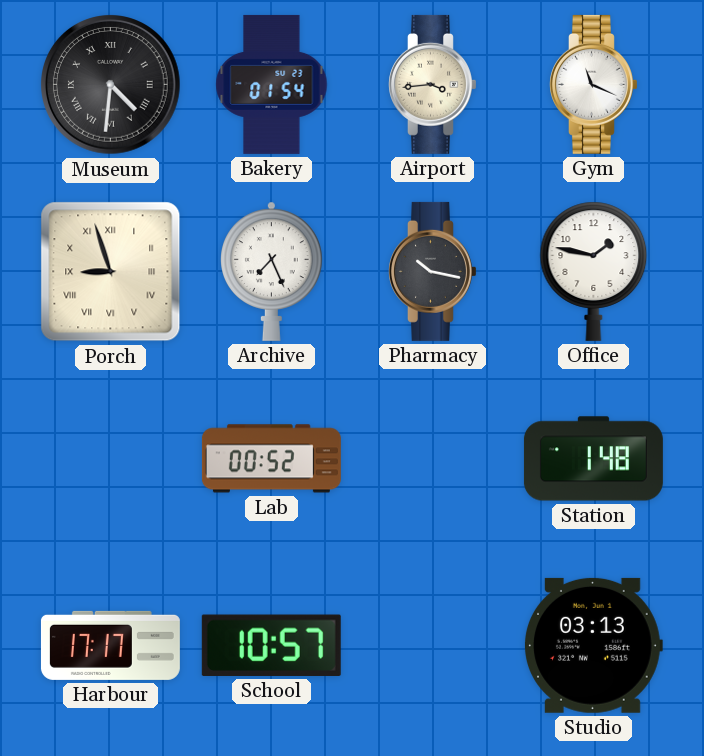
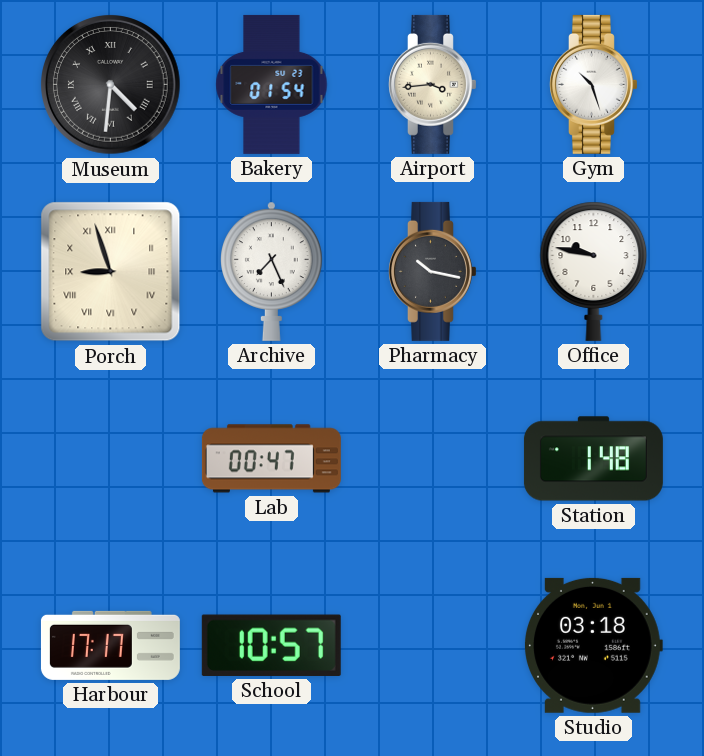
Gym: 11:19 -> 10:27 (594, 84)
Office: 1:47 -> 9:47 (594, 271)
Lab: 00:52 -> 00:47 (271, 459)
Studio: 03:13 -> 03:18 (594, 645)
